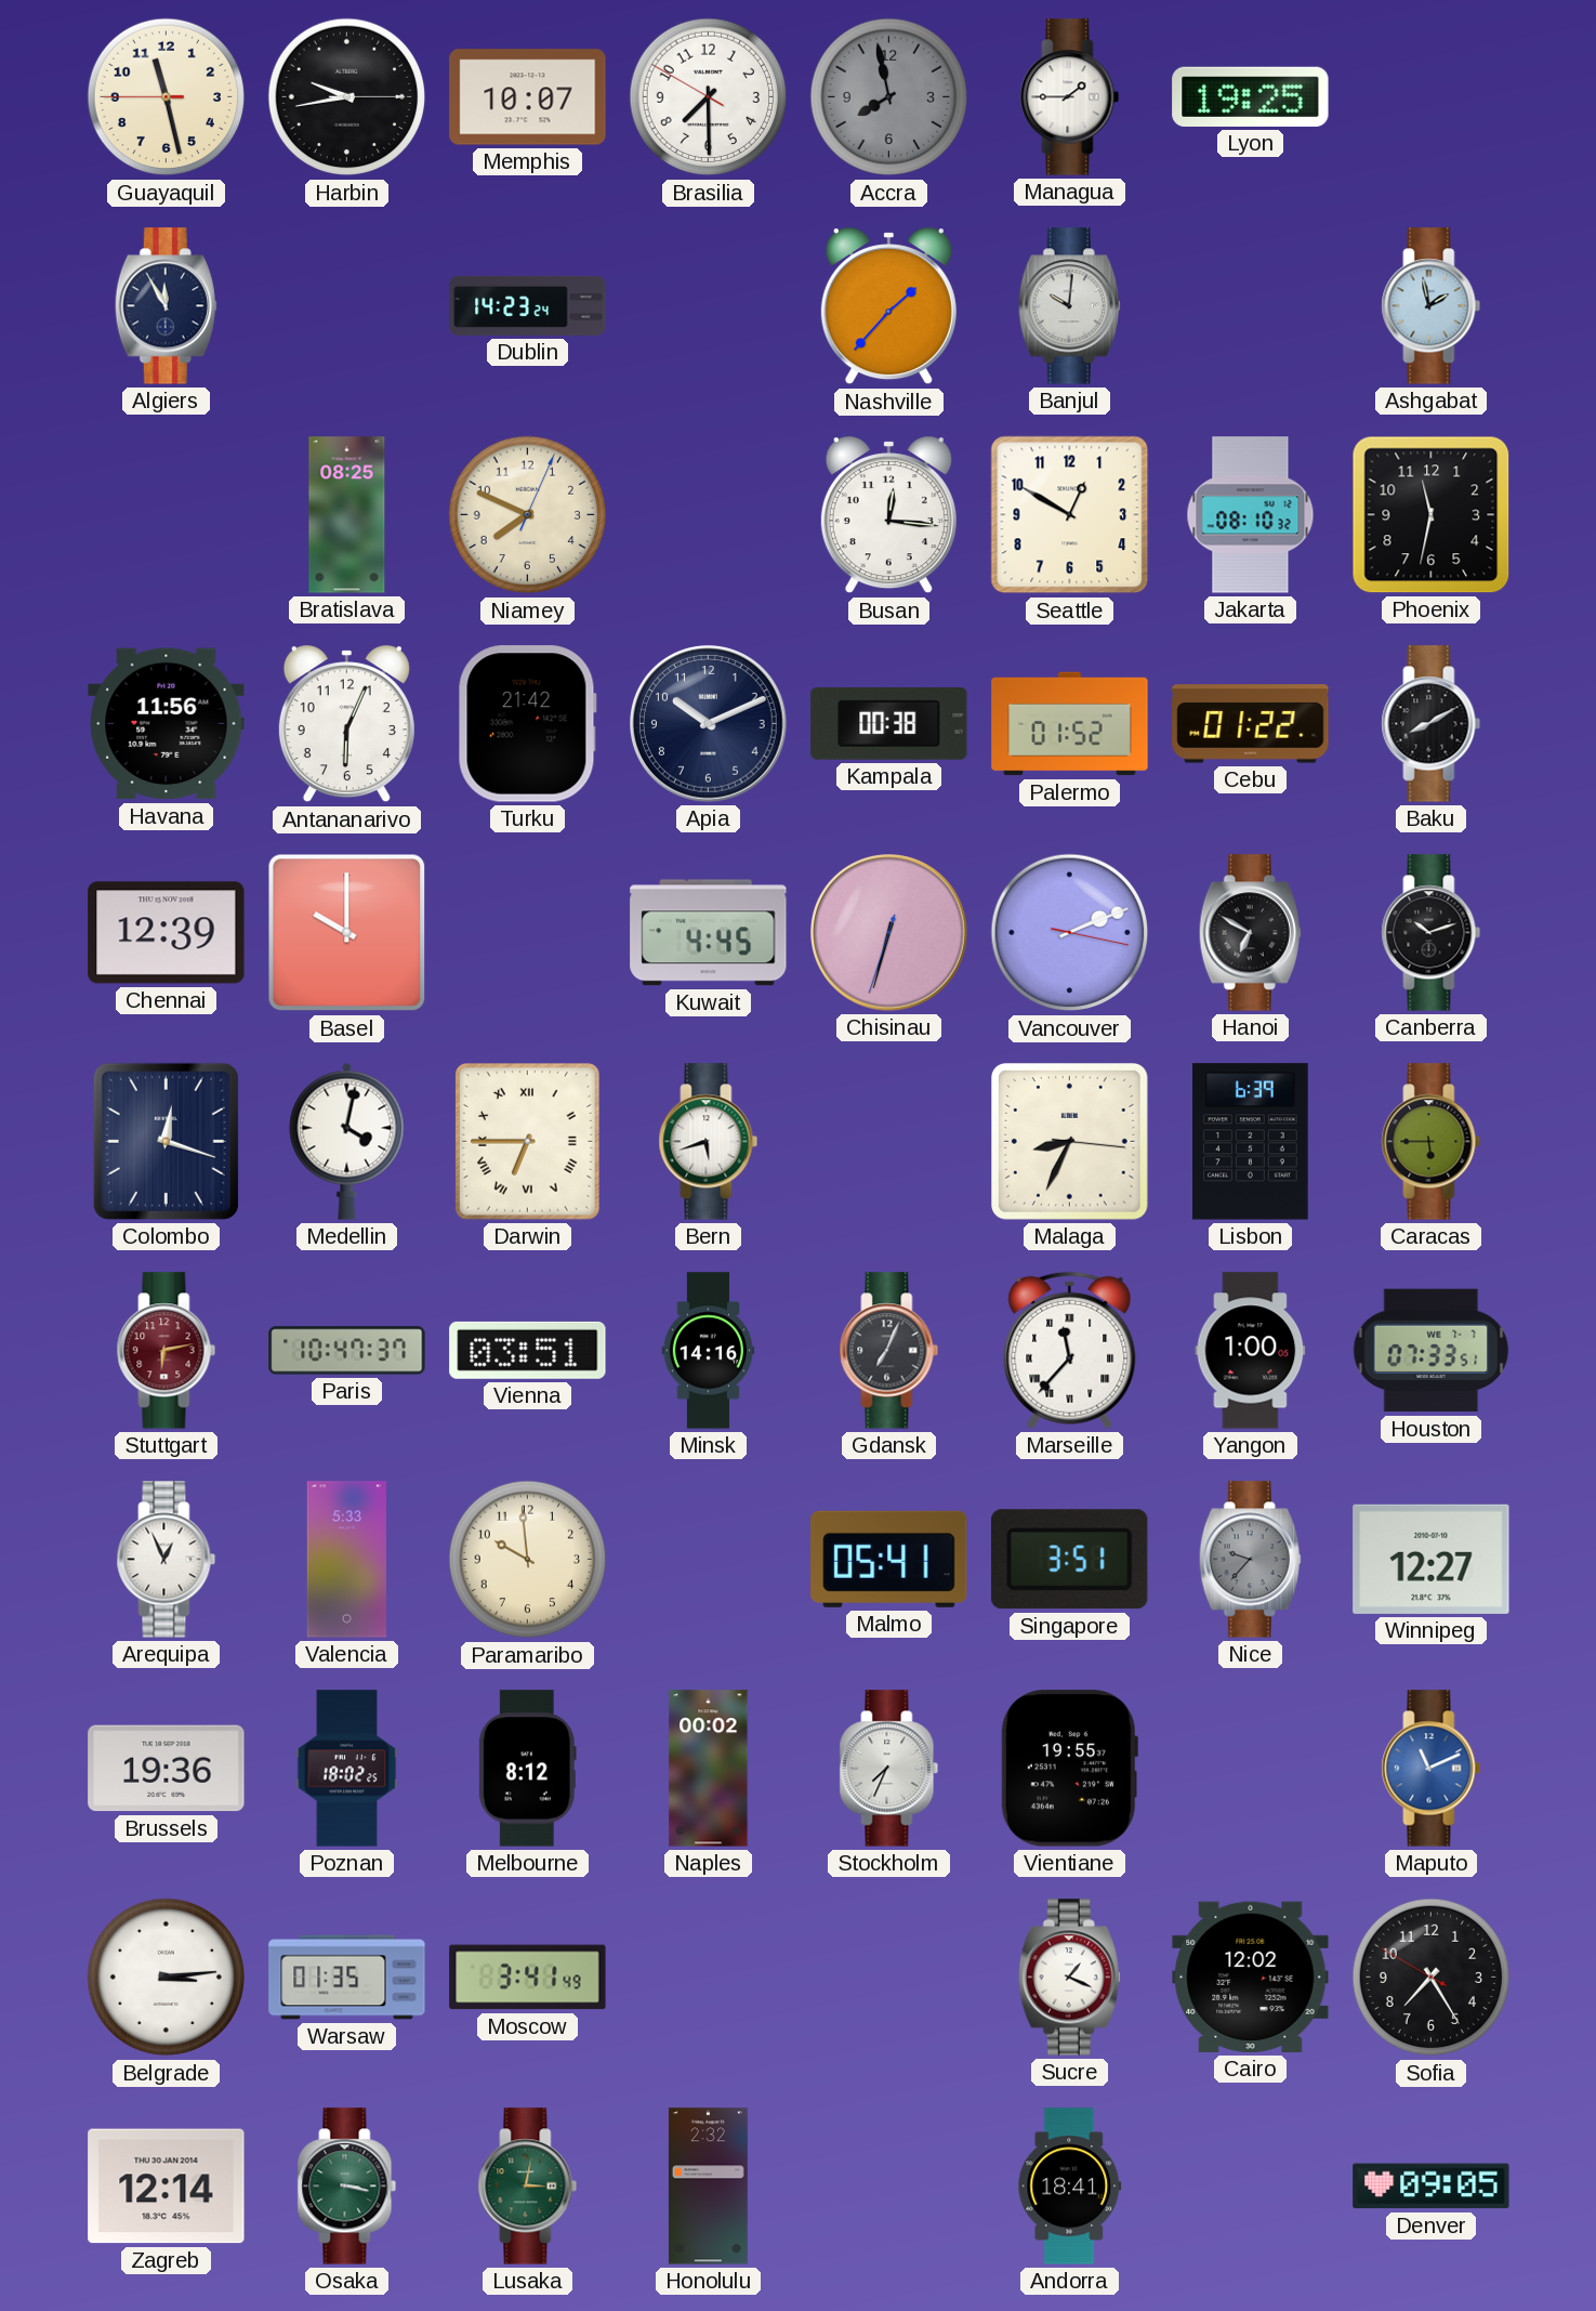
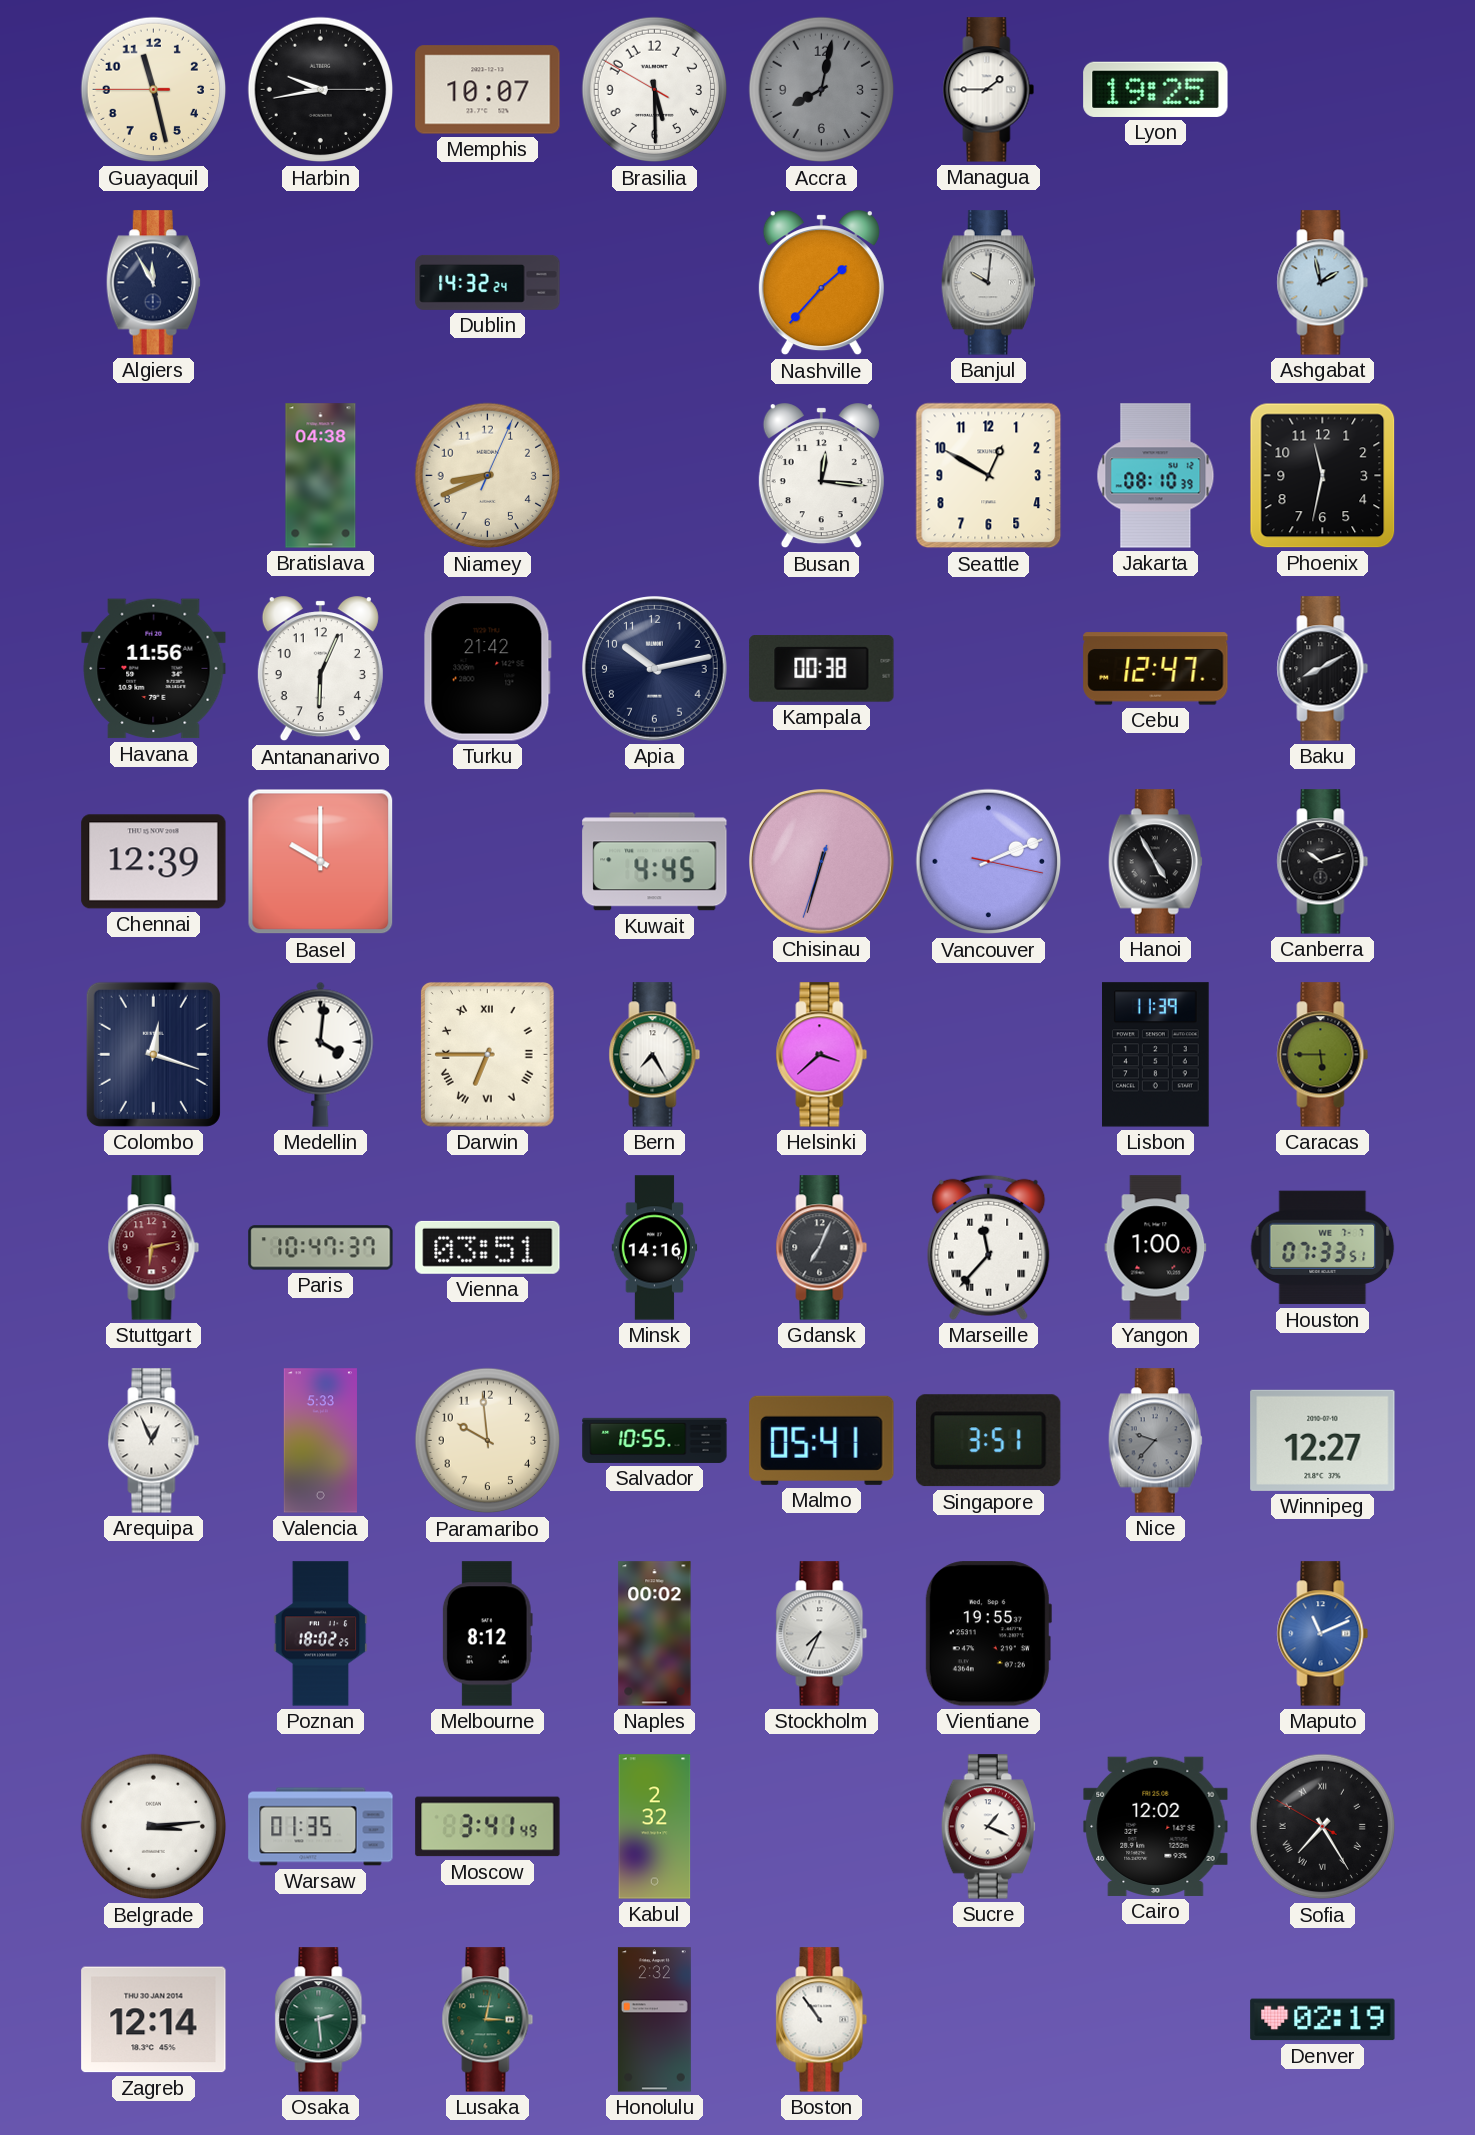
Brasilia: 7:29 -> 5:29 (655, 90)
Accra: 7:58 -> 8:02 (822, 90)
Dublin: 14:23 -> 14:32 (488, 282)
Bratislava: 08:25 -> 04:38 (321, 476)
Niamey: 7:49 -> 8:41 (488, 476)
Jakarta: 08:10:32 -> 08:10:39 (1156, 476)
Apia: 10:11 -> 10:13 (655, 669)
Palermo: 01:52 -> none (1070, 724)
Cebu: 01:22 -> 12:47 (1156, 669)
Hanoi: 6:50 -> 4:55 (1155, 862)
Medellin: 4:02 -> 4:01 (321, 1054)
Bern: 5:42 -> 7:25 (655, 1055)
Helsinki: none -> 3:38 (822, 1055)
Malaga: 8:34 -> none (1070, 1142)
Lisbon: 6:39 -> 11:39 (1156, 1055)
Salvador: none -> 10:55 (655, 1440)
Brussels: 19:36 -> none (167, 1769)
Kabul: none -> 2:32 (655, 1827)
Sofia numerals: Arabic -> Roman (1323, 1827)
Osaka: 3:17 -> 2:29 (321, 2020)
Boston: none -> 10:54 (822, 2020)
Andorra: 18:41 -> none (1070, 2187)
Denver: 09:05 -> 02:19 (1323, 2020)
